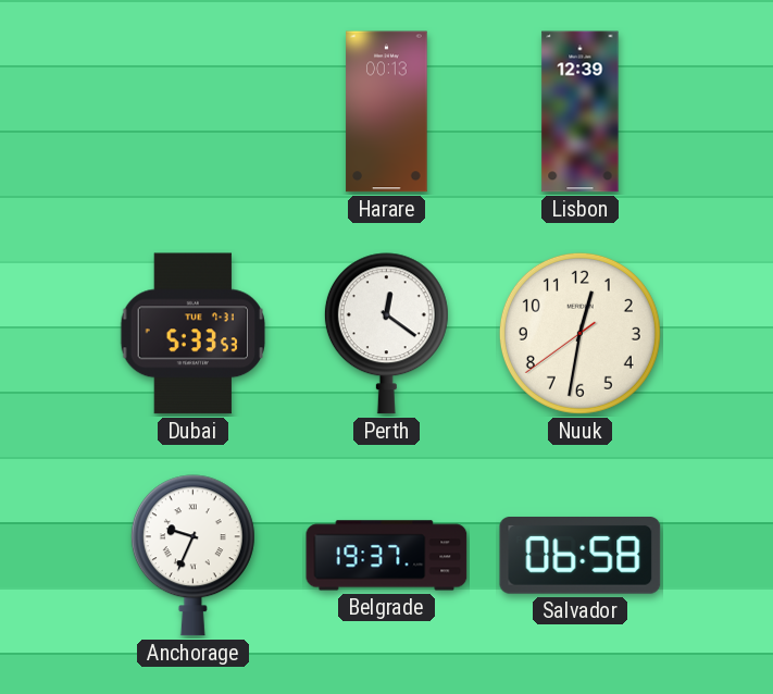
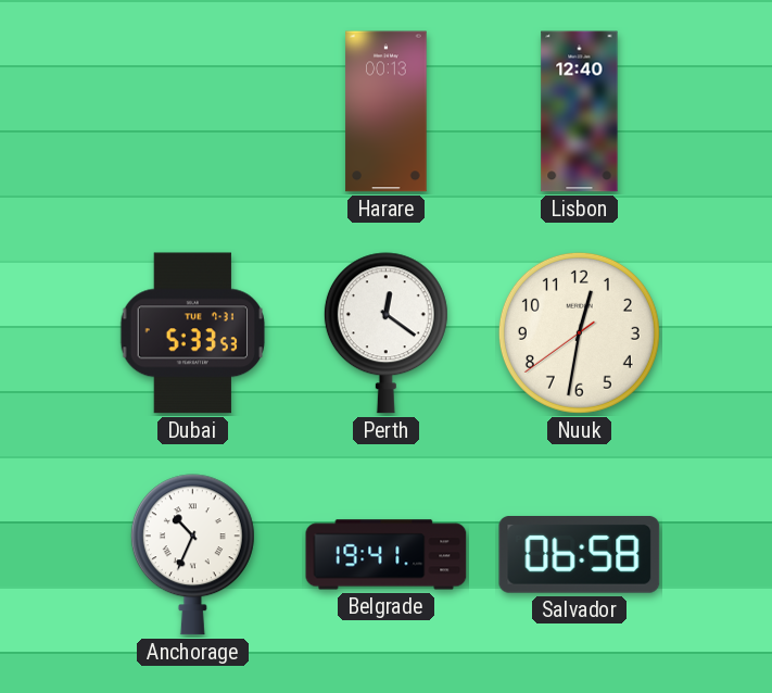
Lisbon: 12:39 -> 12:40 (580, 112)
Anchorage: 9:34 -> 10:34 (192, 555)
Belgrade: 19:37 -> 19:41 (387, 555)
